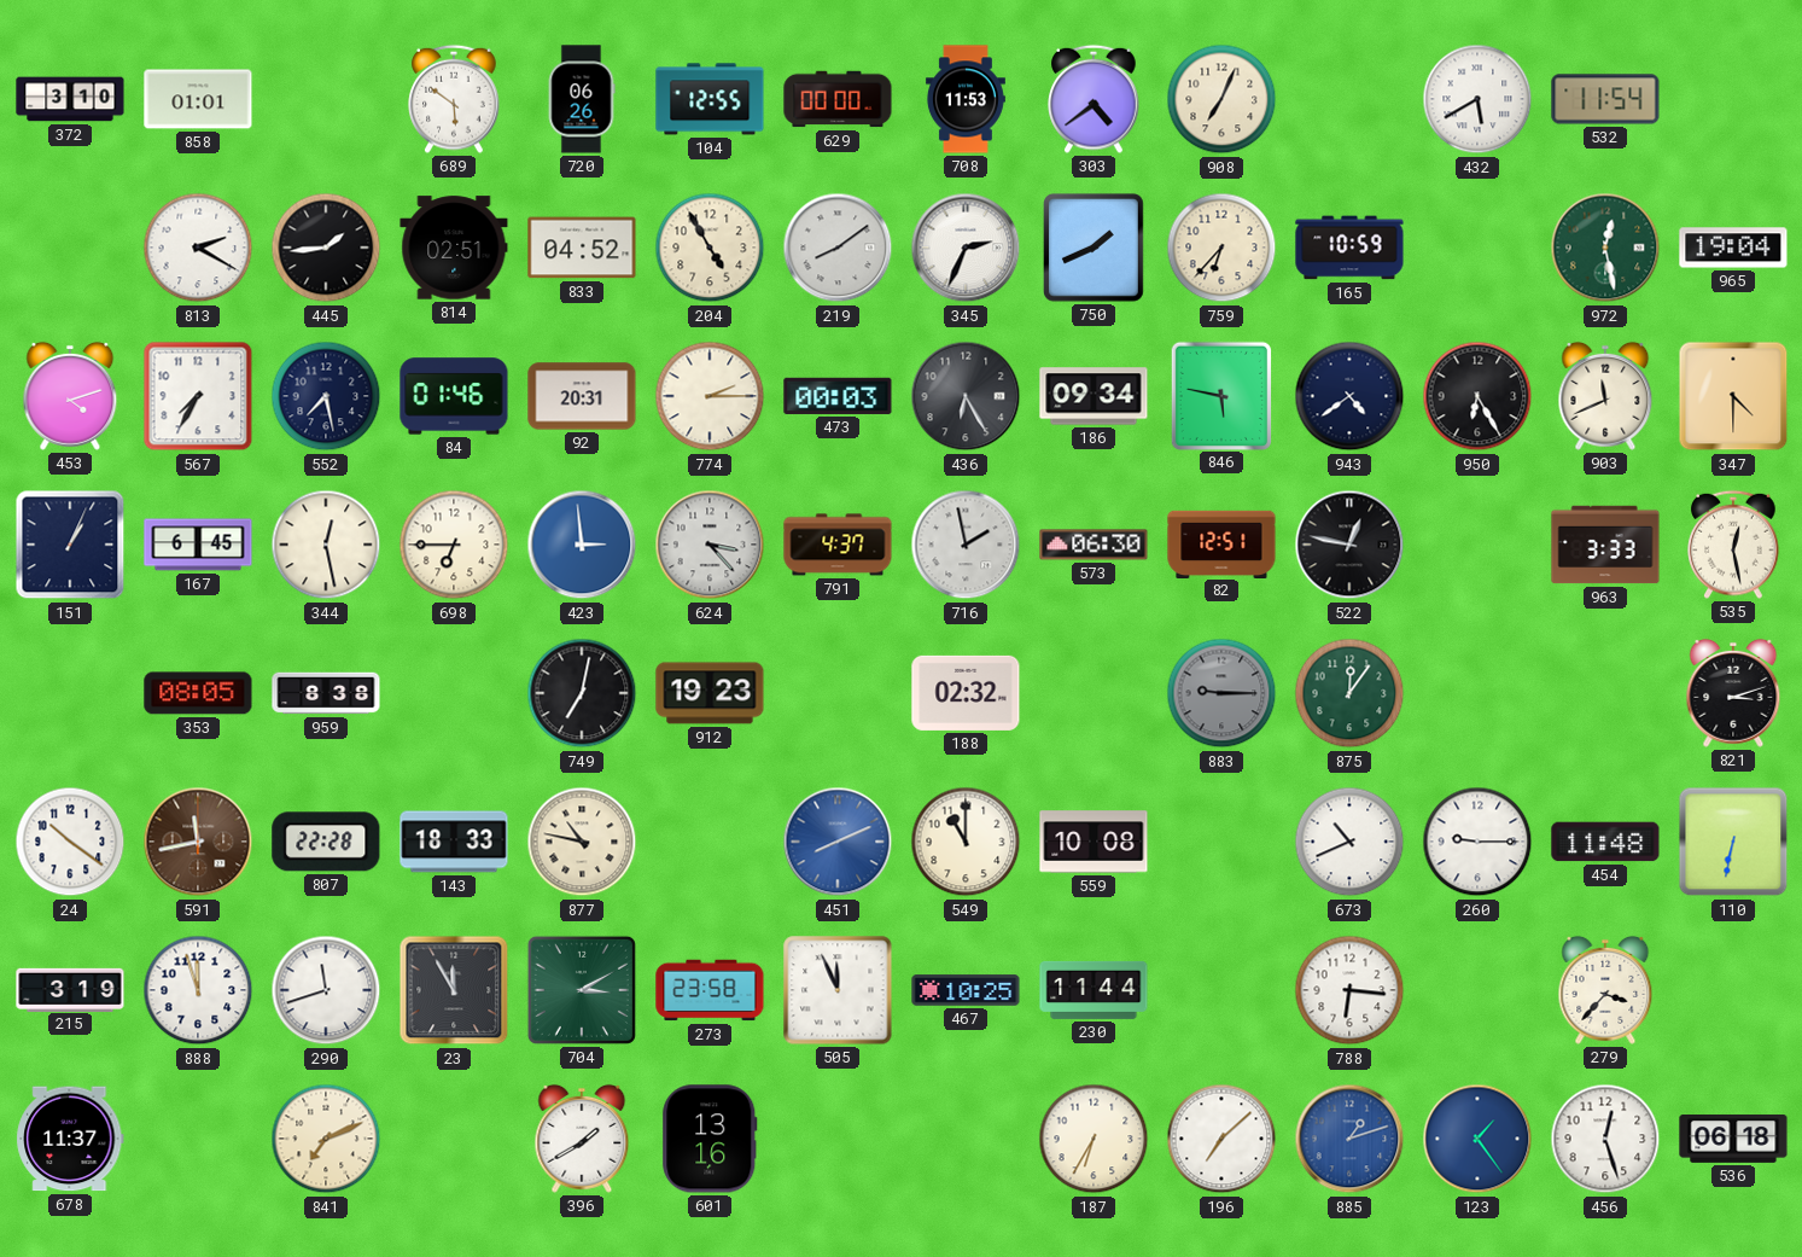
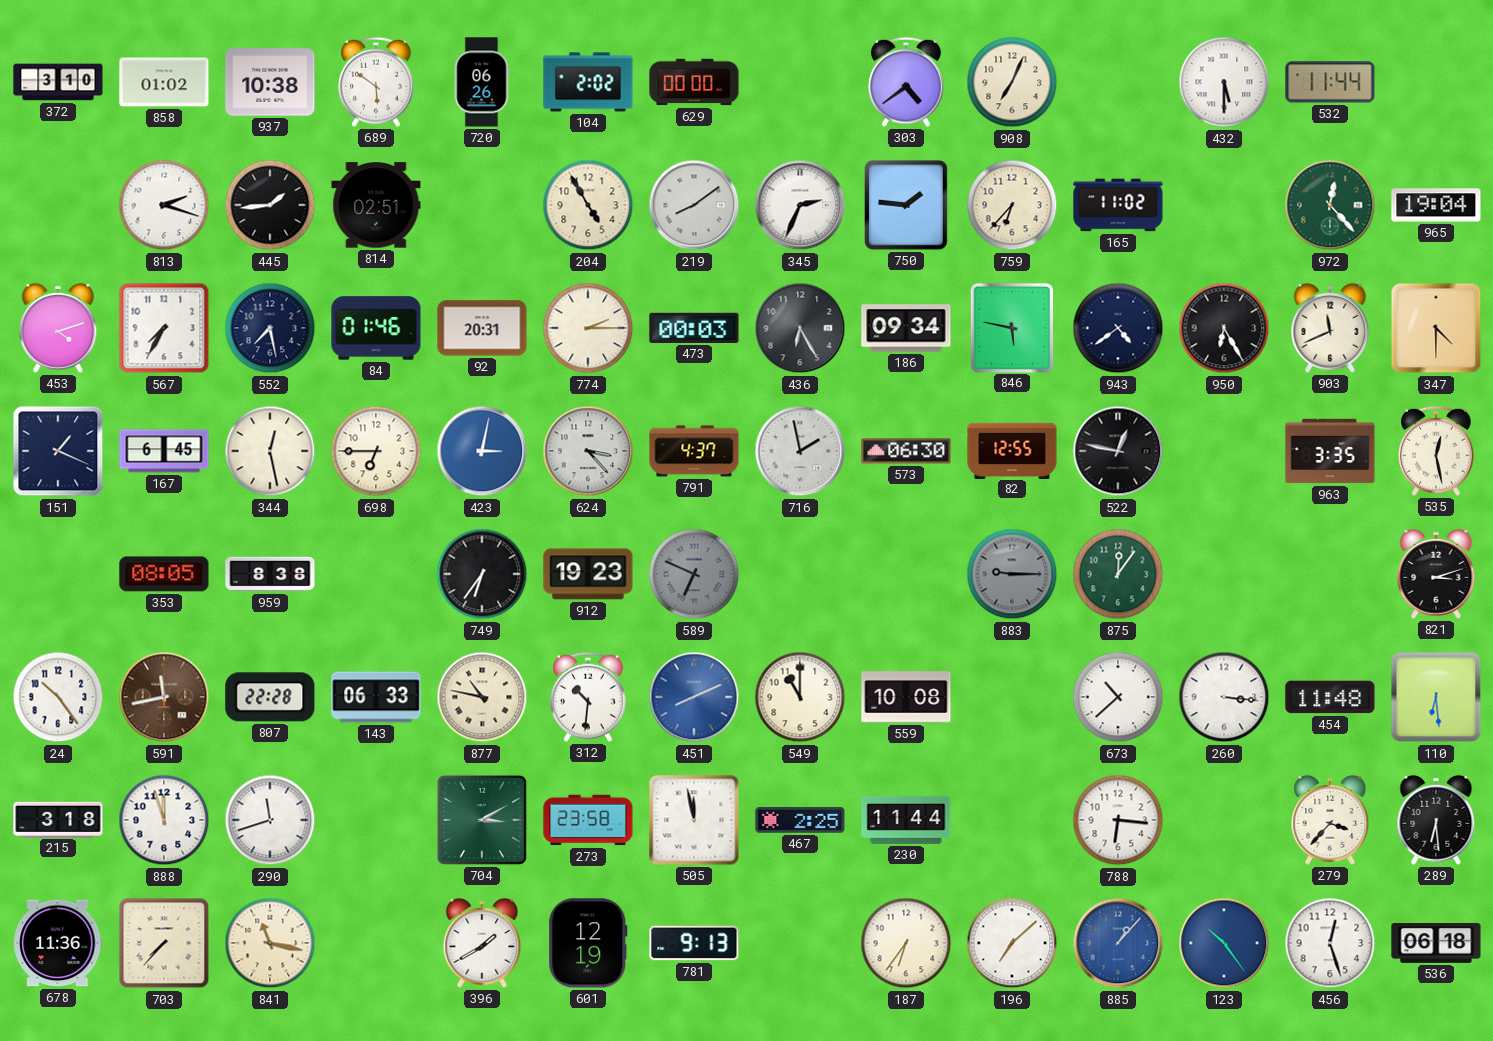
858: 01:01 -> 01:02 (164, 82)
937: none -> 10:38 (270, 82)
104: 12:55 -> 2:02 (588, 82)
708: 11:53 -> none (966, 99)
432: 5:40 -> 5:30 (1224, 82)
532: 11:54 -> 11:44 (1330, 82)
813: 2:20 -> 2:18 (164, 205)
833: 04:52 -> none (582, 248)
750: 1:41 -> 1:46 (907, 206)
165: 10:59 -> 11:02 (1118, 205)
972: 12:28 -> 12:23 (1330, 205)
151: 1:04 -> 1:19 (58, 451)
423: 2:59 -> 3:02 (482, 451)
82: 12:51 -> 12:55 (1012, 450)
963: 3:33 -> 3:35 (1330, 451)
749: 7:02 -> 6:36 (482, 574)
589: none -> 6:49 (694, 574)
188: 02:32 -> none (966, 693)
24: 10:21 -> 10:24 (58, 697)
143: 18:33 -> 06:33 (376, 697)
312: none -> 10:31 (588, 697)
673: 10:41 -> 10:38 (1118, 697)
260: 9:15 -> 3:16 (1224, 697)
110: 6:32 -> 6:29 (1436, 697)
215: 3:19 -> 3:18 (58, 819)
23: 11:55 -> none (454, 990)
505: 11:56 -> 11:58 (694, 820)
467: 10:25 -> 2:25 (800, 820)
289: none -> 6:29 (1436, 820)
678: 11:37 -> 11:36 (58, 943)
703: none -> 7:37 (164, 943)
841: 7:11 -> 11:17 (270, 943)
601: 13:16 -> 12:19 (588, 943)
781: none -> 9:13 (694, 943)
187: 6:35 -> 6:36 (906, 943)
885: 1:12 -> 1:07 (1118, 943)
123: 1:24 -> 10:24 (1224, 943)
